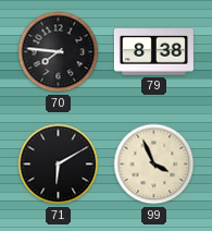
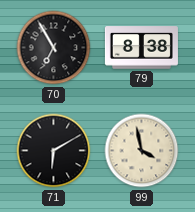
70: 7:46 -> 6:55 (54, 48)
99: 3:56 -> 3:58 (142, 151)
